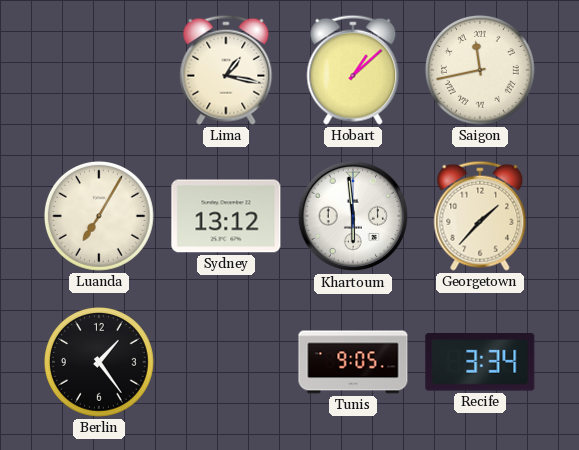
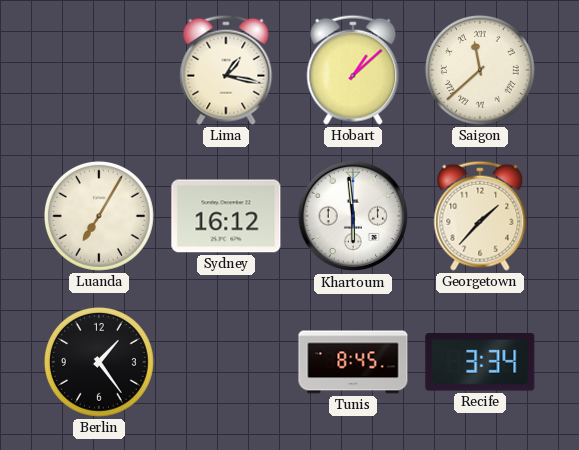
Saigon: 11:43 -> 11:38 (480, 70)
Sydney: 13:12 -> 16:12 (226, 216)
Tunis: 9:05 -> 8:45 (353, 362)
